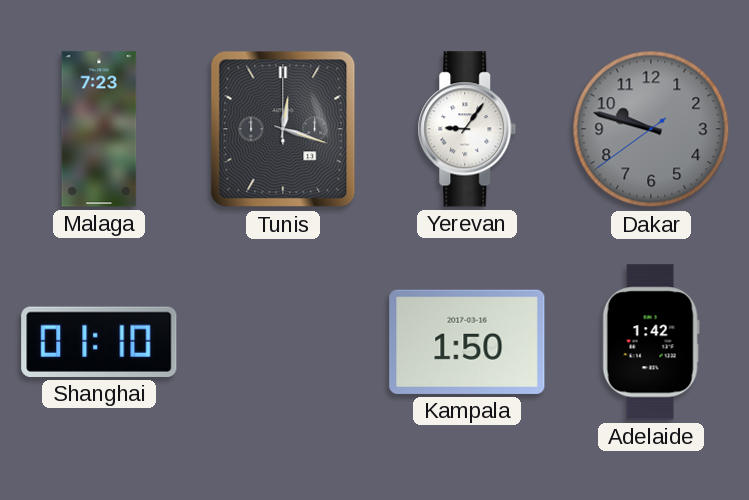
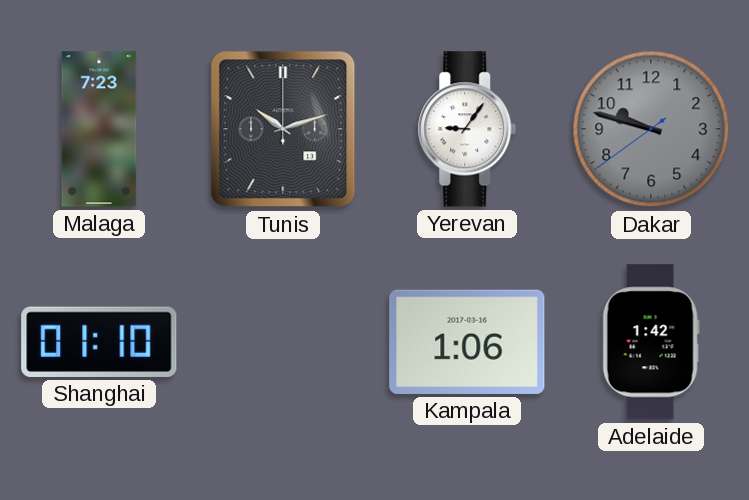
Tunis: 12:18 -> 10:12 (283, 129)
Kampala: 1:50 -> 1:06 (467, 342)
